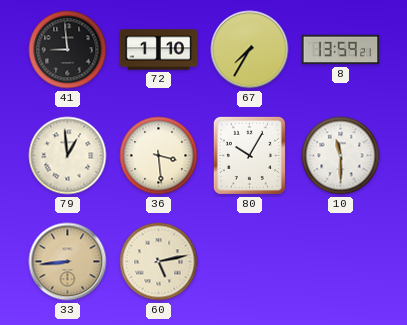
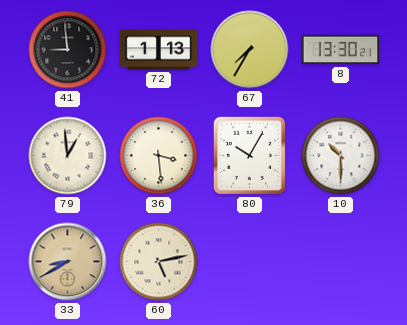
72: 1:10 -> 1:13 (159, 50)
8: 13:59 -> 13:30 (341, 50)
10: 11:30 -> 10:30 (341, 156)
33: 8:44 -> 8:40 (68, 262)
